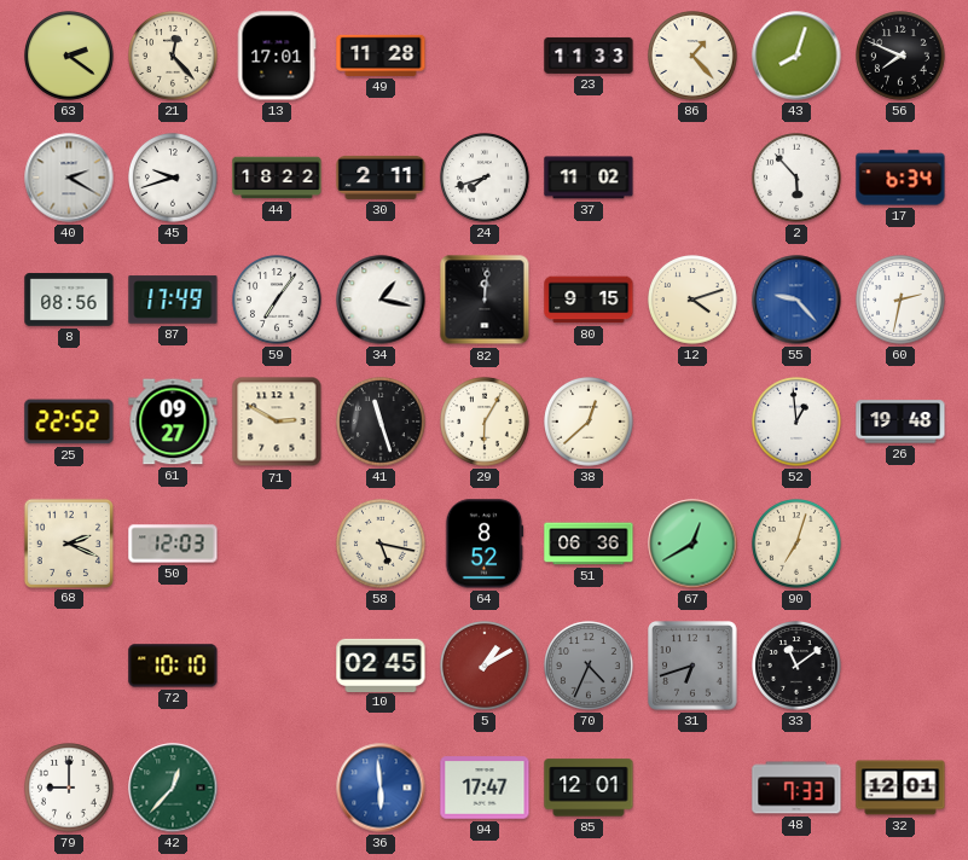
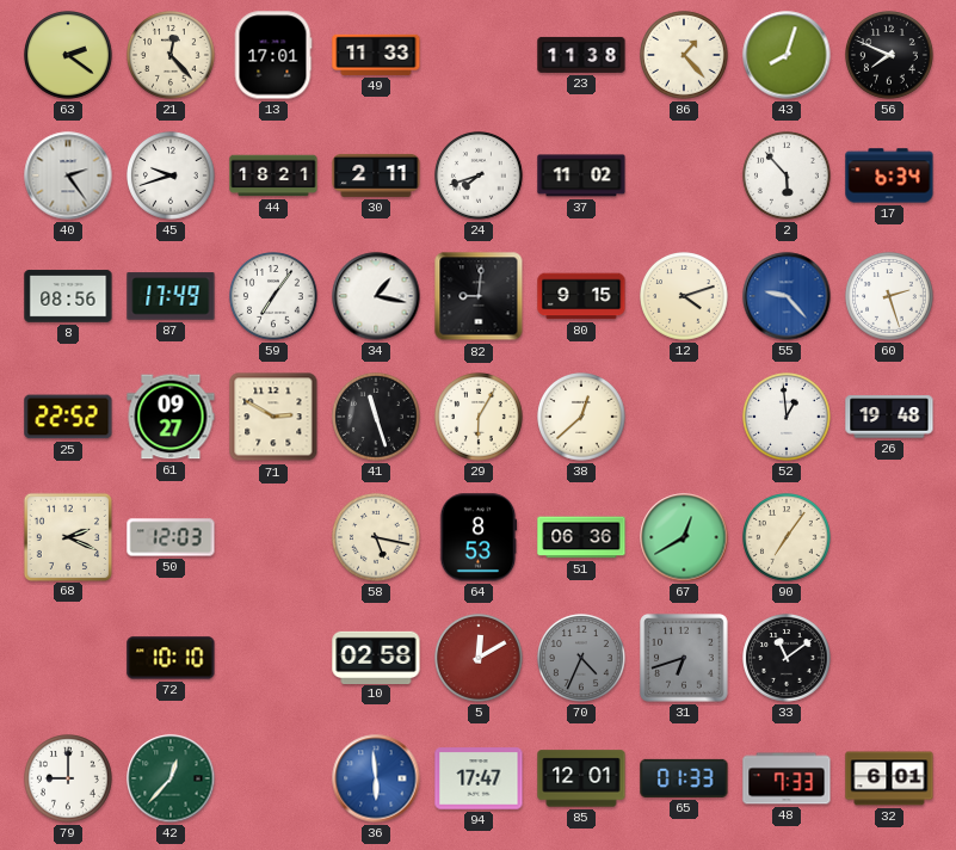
49: 11:28 -> 11:33 (376, 55)
23: 11:33 -> 11:38 (581, 55)
40: 2:20 -> 2:24 (68, 175)
44: 18:22 -> 18:21 (273, 175)
82: 12:01 -> 9:01 (479, 296)
60: 2:32 -> 2:27 (890, 297)
64: 8:52 -> 8:53 (479, 537)
90: 7:03 -> 7:06 (788, 538)
10: 02:45 -> 02:58 (376, 657)
5: 1:10 -> 12:10 (480, 659)
65: none -> 01:33 (684, 778)
32: 12:01 -> 6:01 (889, 778)
